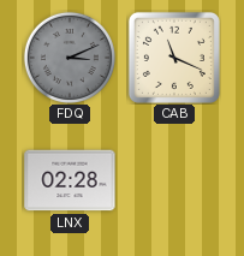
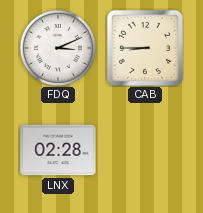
FDQ dial: grey -> white (58, 48)
CAB: 11:19 -> 8:45 (145, 48)
